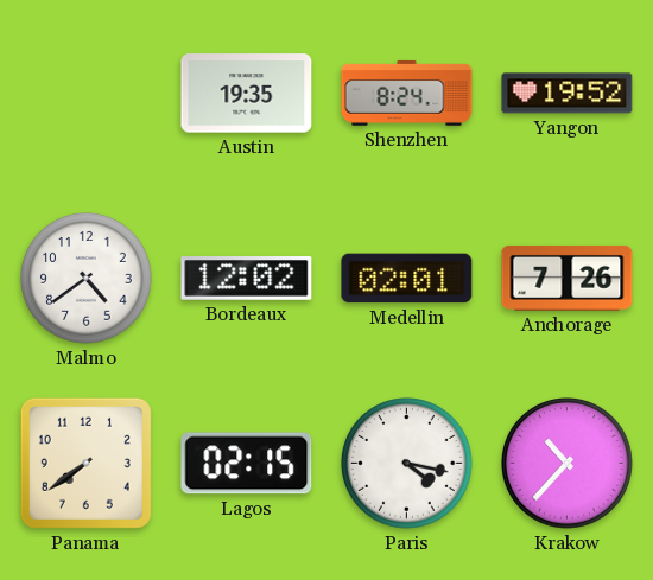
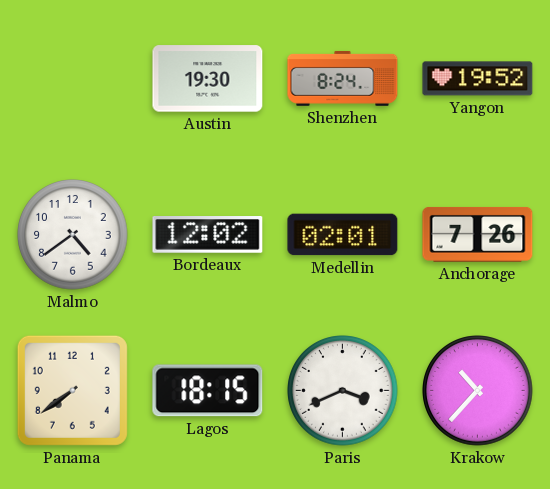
Austin: 19:35 -> 19:30 (208, 79)
Lagos: 02:15 -> 18:15 (208, 391)
Paris: 4:17 -> 3:41 (343, 391)
